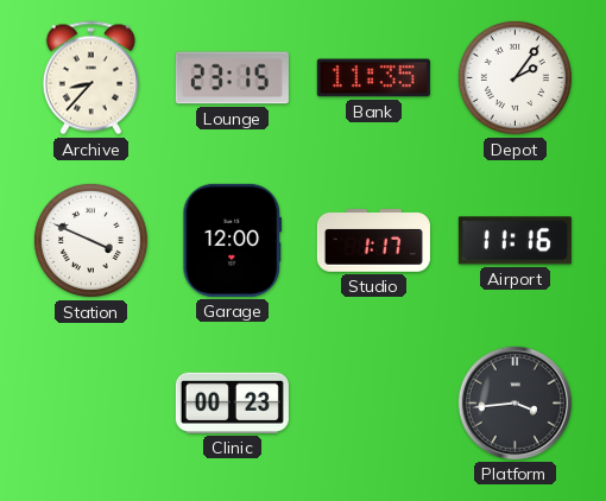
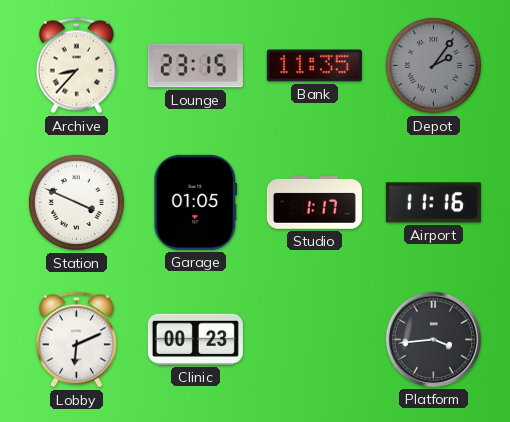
Depot dial: white -> grey (433, 65)
Garage: 12:00 -> 01:05 (196, 202)
Lobby: none -> 6:11 (76, 340)
